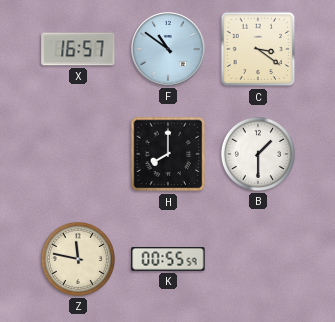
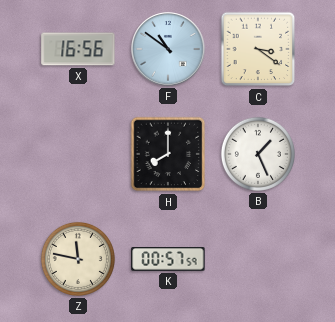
X: 16:57 -> 16:56 (78, 49)
B: 1:30 -> 1:26 (258, 154)
K: 00:55 -> 00:57 (168, 259)
